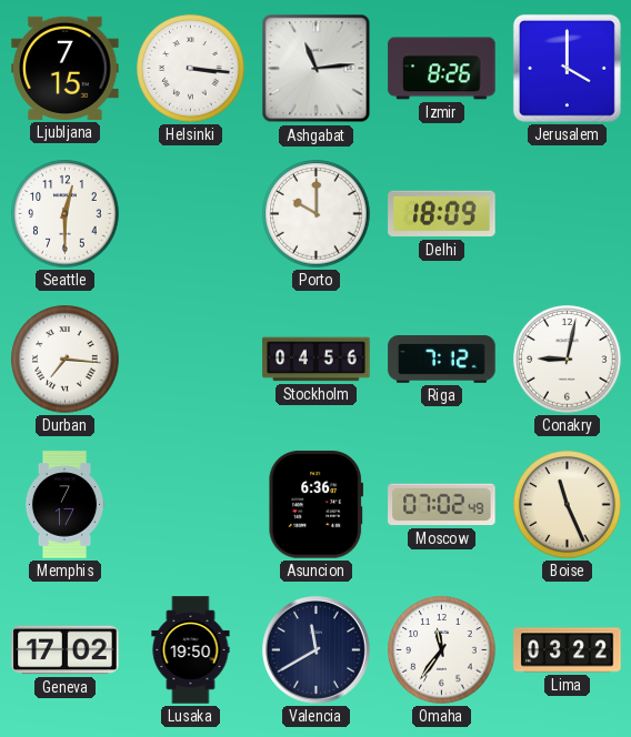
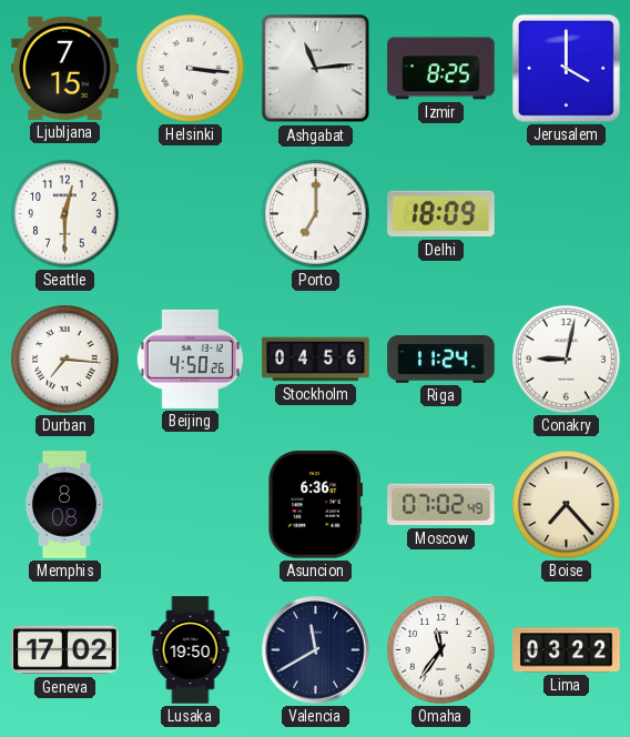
Izmir: 8:26 -> 8:25 (441, 69)
Porto: 10:00 -> 7:00 (316, 214)
Beijing: none -> 4:50 (190, 359)
Riga: 7:12 -> 11:24 (441, 360)
Memphis: 7:17 -> 8:08 (64, 505)
Boise: 11:26 -> 7:23 (567, 505)
